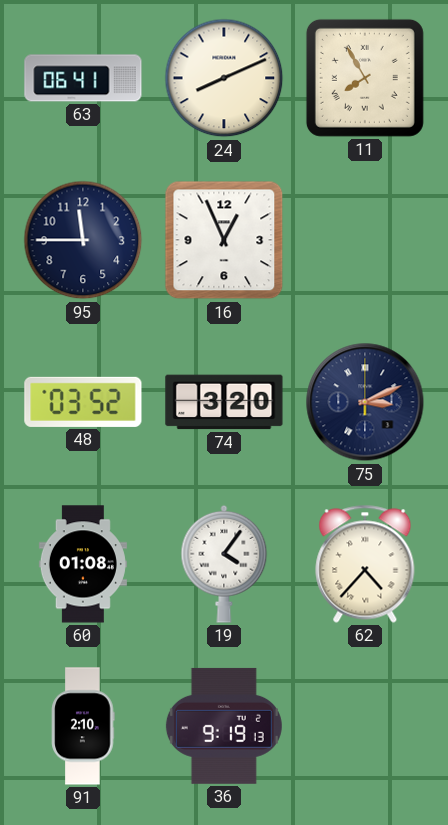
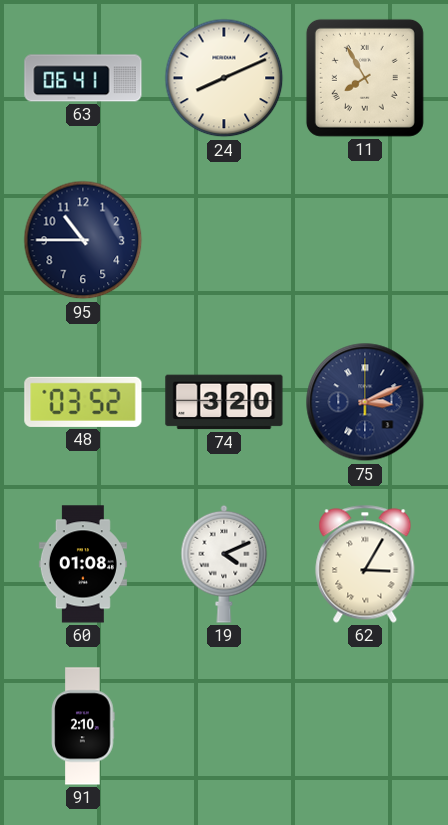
95: 11:45 -> 10:45 (83, 240)
16: 12:56 -> none (224, 240)
19: 4:06 -> 4:11 (224, 564)
62: 4:37 -> 3:05 (365, 564)
36: 9:19 -> none (224, 726)
